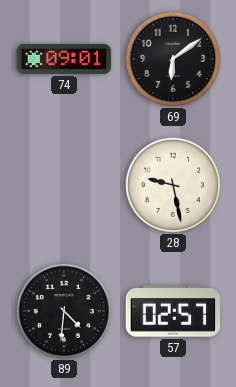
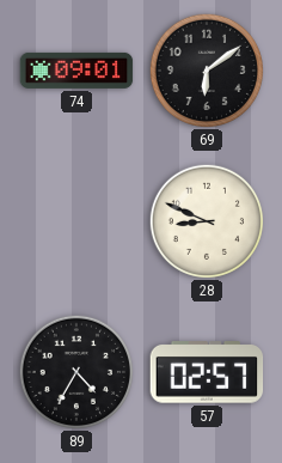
28: 9:28 -> 8:49 (206, 220)
89: 4:31 -> 4:35 (75, 371)
